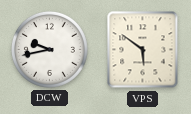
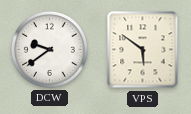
DCW: 9:43 -> 9:39 (49, 49)
